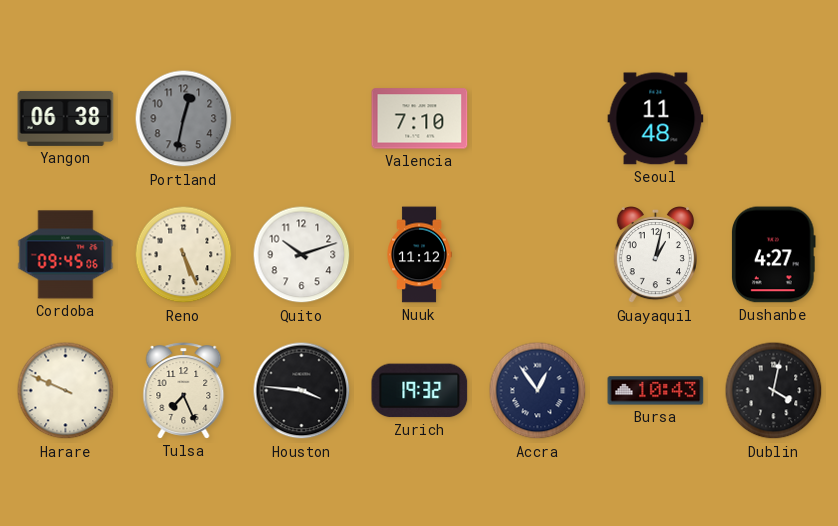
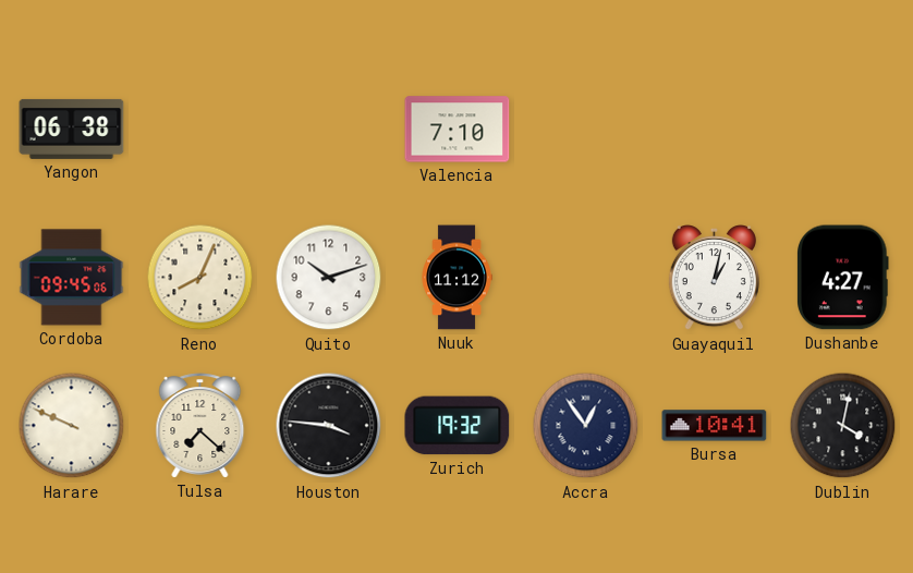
Portland: 12:32 -> none (184, 119)
Seoul: 11:48 -> none (656, 119)
Reno: 5:26 -> 8:04 (200, 278)
Tulsa: 7:26 -> 7:22 (200, 426)
Bursa: 10:43 -> 10:41 (715, 426)
